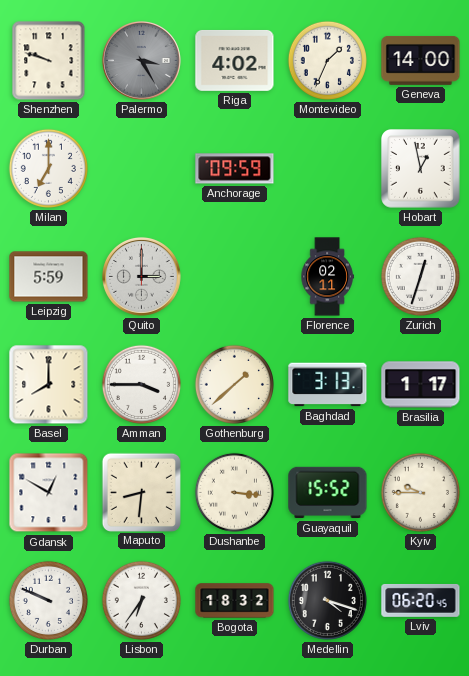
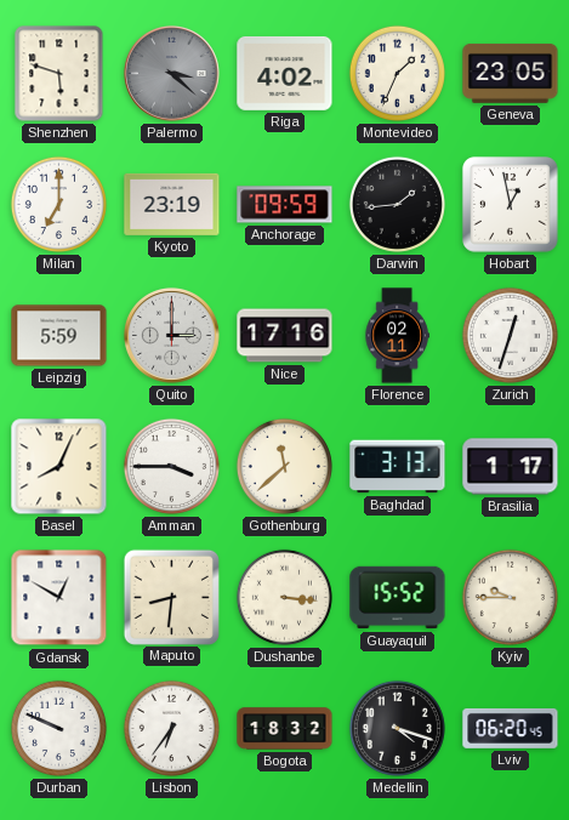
Shenzhen: 9:48 -> 5:48 (59, 74)
Palermo: 3:25 -> 3:22 (172, 74)
Geneva: 14:00 -> 23:05 (511, 73)
Kyoto: none -> 23:19 (172, 204)
Darwin: none -> 1:44 (397, 204)
Nice: none -> 17:16 (285, 336)
Basel: 8:00 -> 8:04 (59, 467)
Gothenburg: 1:38 -> 11:38 (284, 466)
